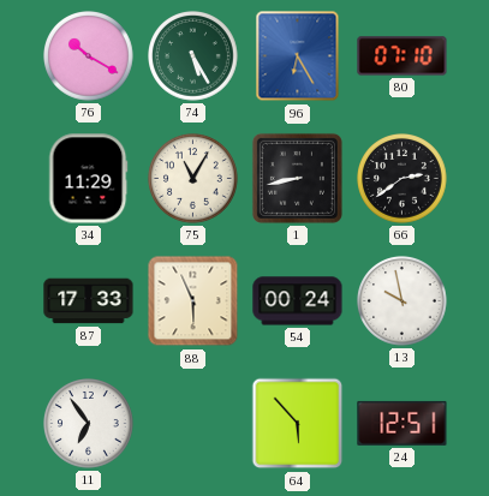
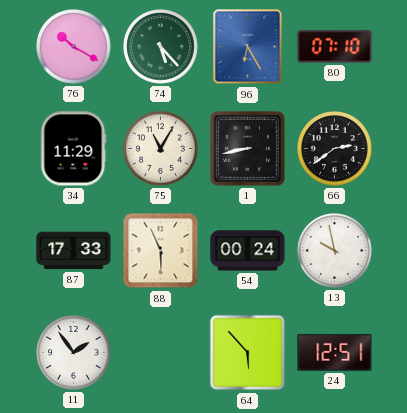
74: 5:25 -> 5:23 (161, 47)
11: 6:54 -> 1:54 (74, 353)
